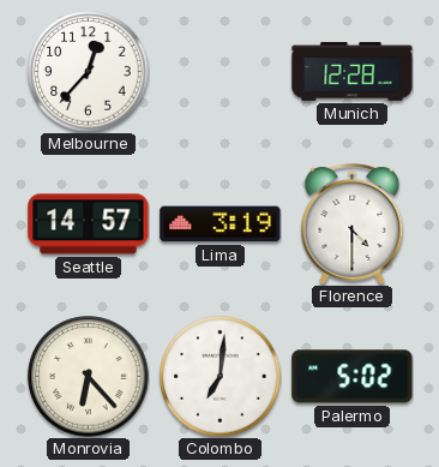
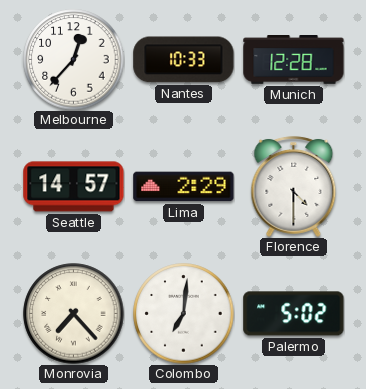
Nantes: none -> 10:33 (184, 60)
Lima: 3:19 -> 2:29 (184, 187)
Monrovia: 6:23 -> 7:23 (74, 314)
